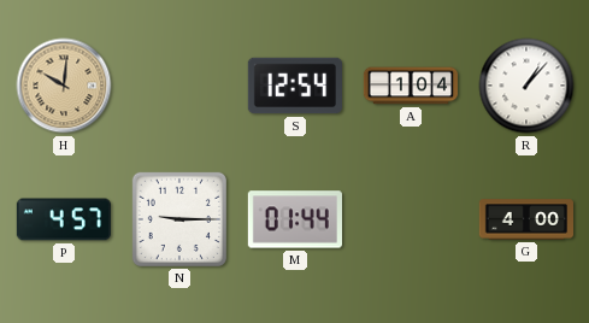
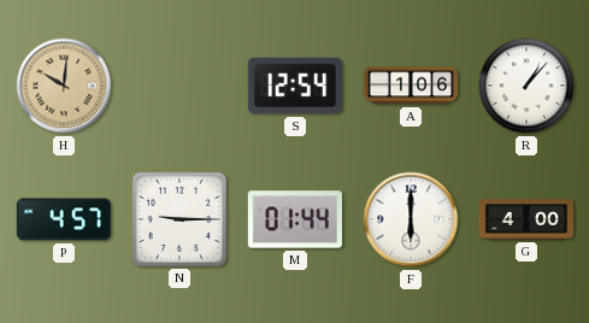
A: 1:04 -> 1:06 (410, 86)
F: none -> 6:00 (411, 219)
